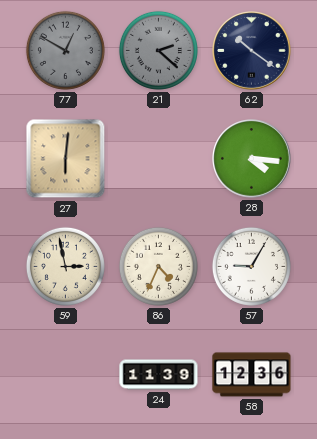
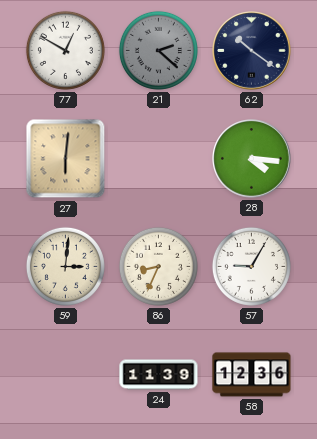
77 dial: grey -> white (65, 50)
59: 2:58 -> 3:01 (65, 266)
86: 4:34 -> 8:34 (158, 266)
